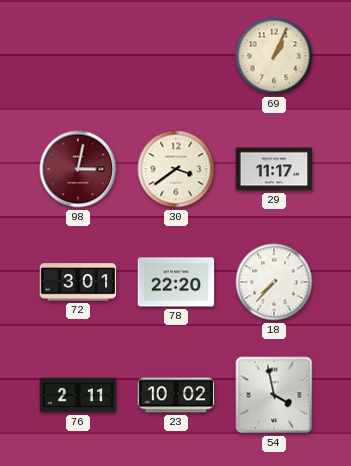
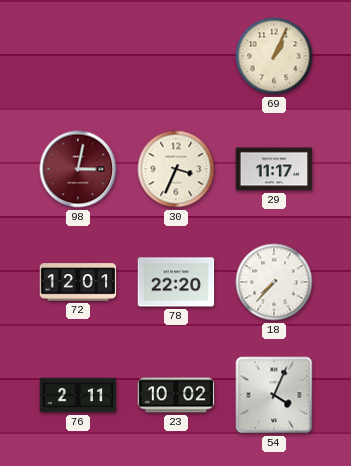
30: 3:39 -> 3:34 (176, 169)
72: 3:01 -> 12:01 (78, 282)
54: 3:58 -> 4:04 (274, 395)
